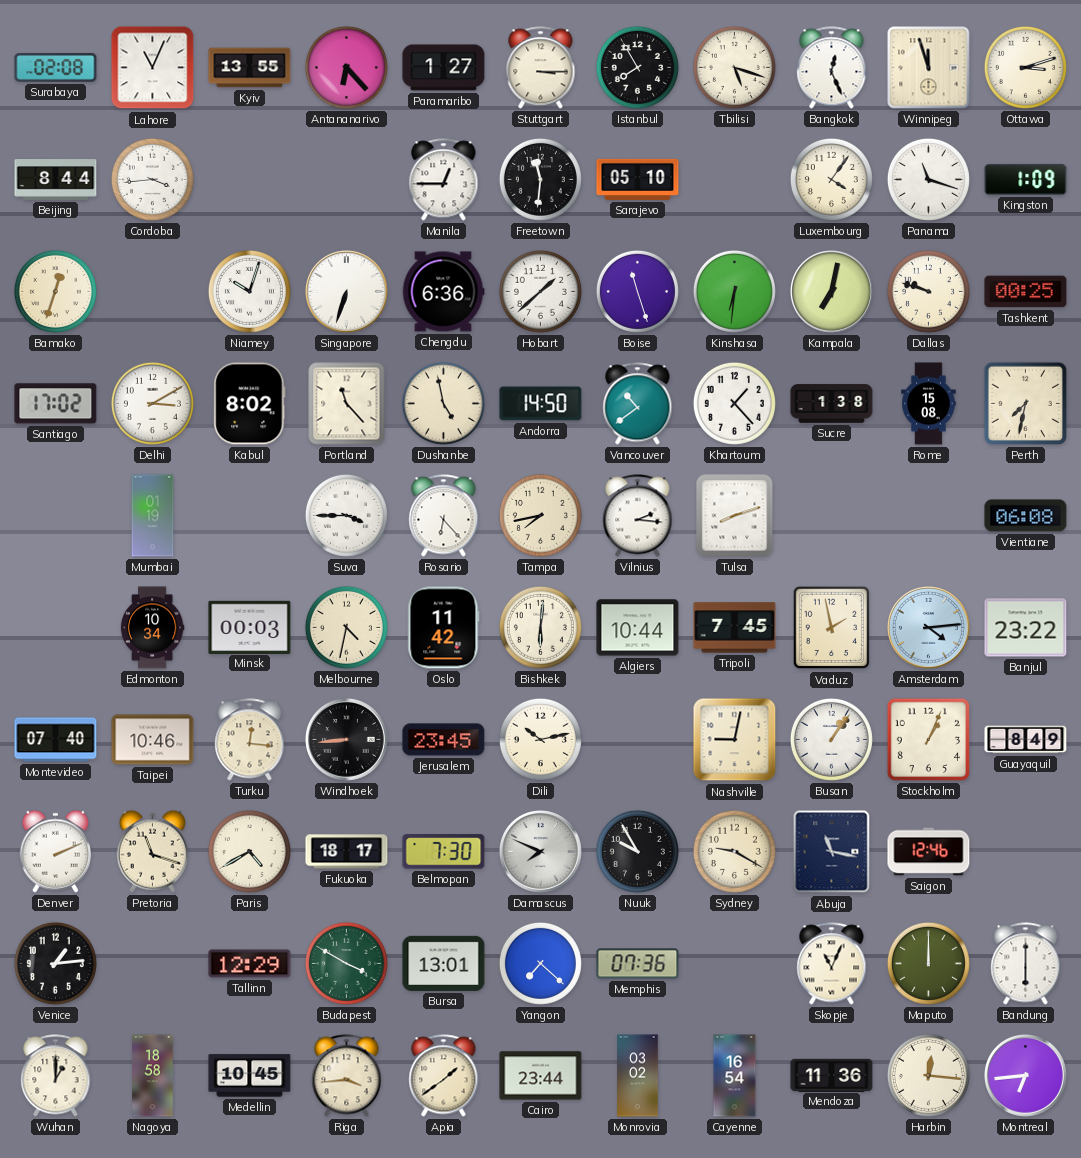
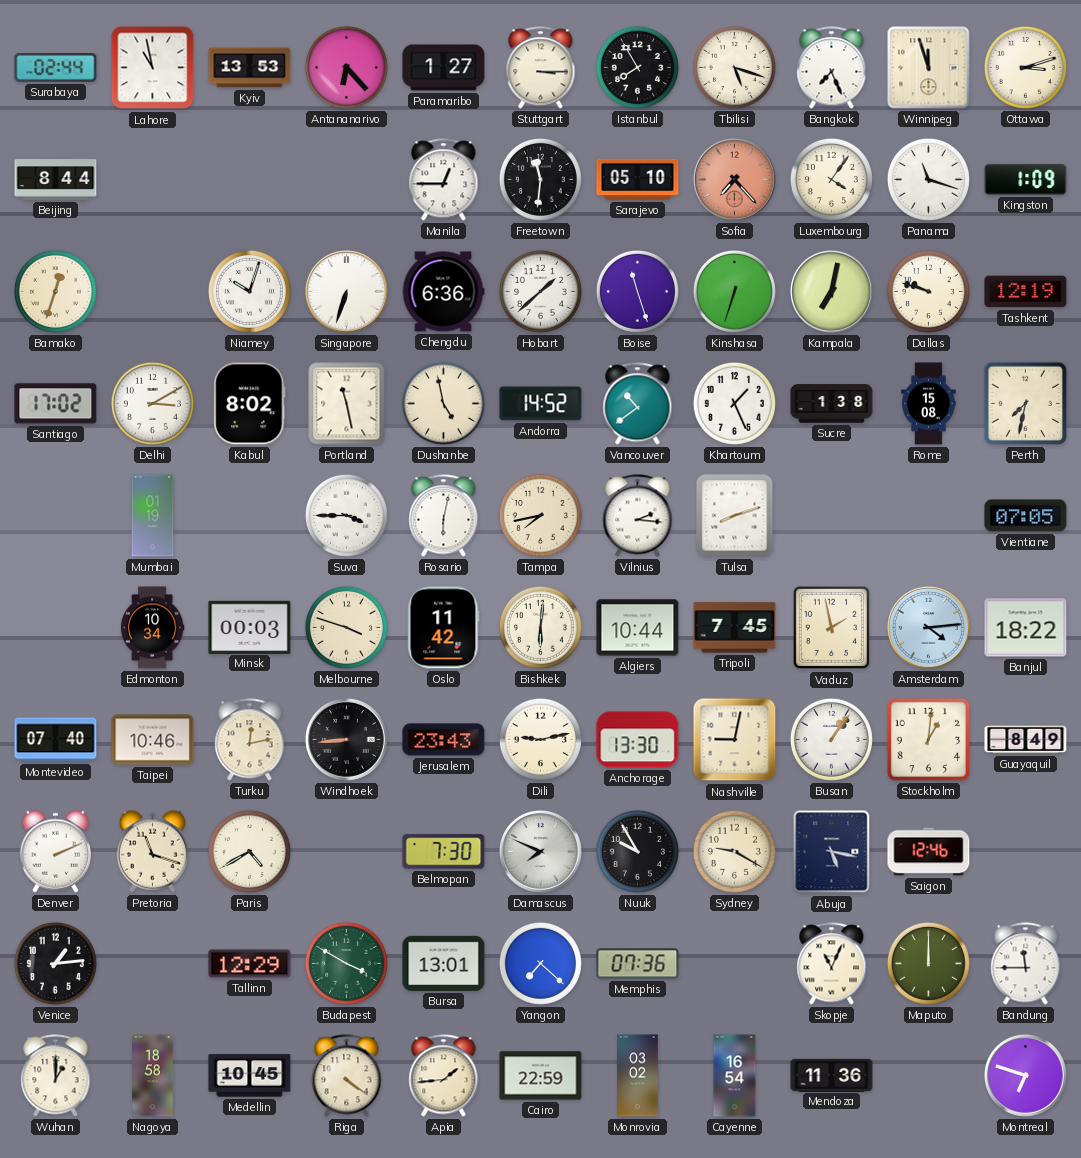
Surabaya: 02:08 -> 02:44 (56, 68)
Lahore: 11:04 -> 10:58 (153, 68)
Kyiv: 13:55 -> 13:53 (250, 68)
Bangkok: 12:26 -> 7:26 (832, 68)
Cordoba: 3:44 -> none (152, 179)
Sofia: none -> 7:23 (734, 179)
Kinshasa: 6:31 -> 6:33 (734, 291)
Tashkent: 00:25 -> 12:19 (1026, 292)
Portland: 11:23 -> 11:28 (347, 404)
Andorra: 14:50 -> 14:52 (541, 404)
Khartoum: 1:23 -> 1:26 (734, 403)
Rosario: 6:23 -> 6:02 (444, 516)
Vientiane: 06:08 -> 07:05 (1026, 516)
Melbourne: 4:32 -> 3:48 (346, 627)
Banjul: 23:22 -> 18:22 (1026, 628)
Turku: 12:16 -> 12:13 (250, 740)
Jerusalem: 23:45 -> 23:43 (444, 740)
Dili: 10:13 -> 9:13 (540, 739)
Anchorage: none -> 13:30 (638, 740)
Stockholm: 1:04 -> 1:01 (928, 739)
Fukuoka: 18:17 -> none (347, 852)
Abuja: 11:17 -> 5:17 (832, 852)
Bandung: 6:00 -> 11:45 (1026, 964)
Riga: 3:44 -> 4:21 (347, 1076)
Apia: 1:39 -> 1:44 (444, 1076)
Cairo: 23:44 -> 22:59 (541, 1076)
Harbin: 12:16 -> none (928, 1075)
Montreal: 6:44 -> 6:48 (1025, 1075)
